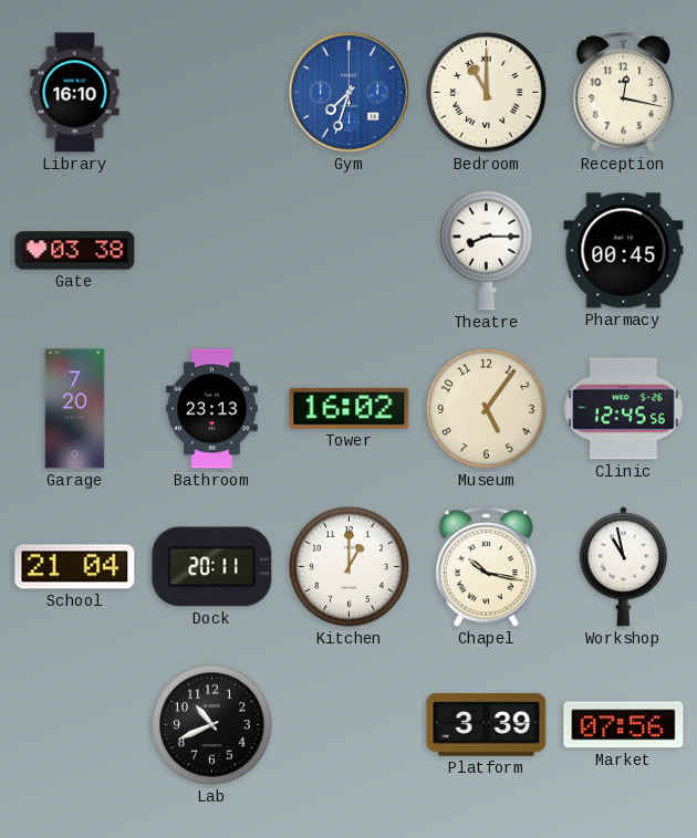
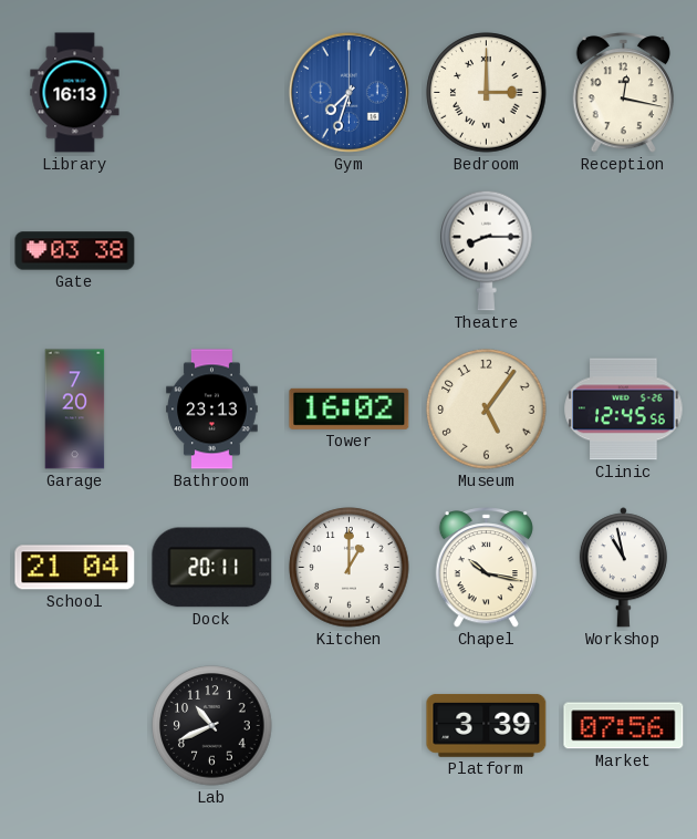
Library: 16:10 -> 16:13 (75, 93)
Bedroom: 11:00 -> 3:00 (487, 93)
Pharmacy: 00:45 -> none (624, 251)
